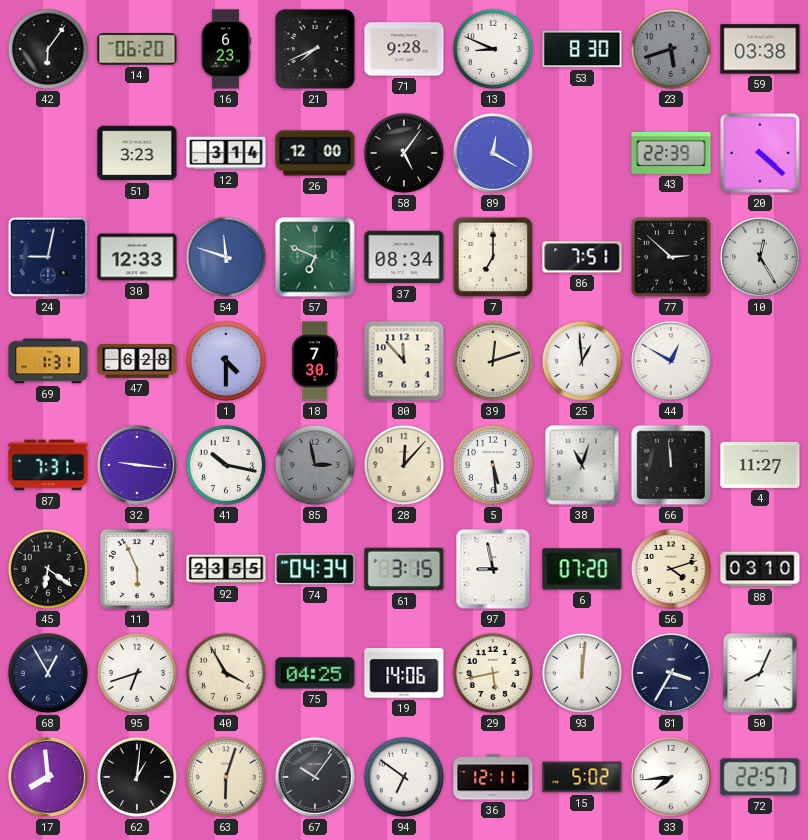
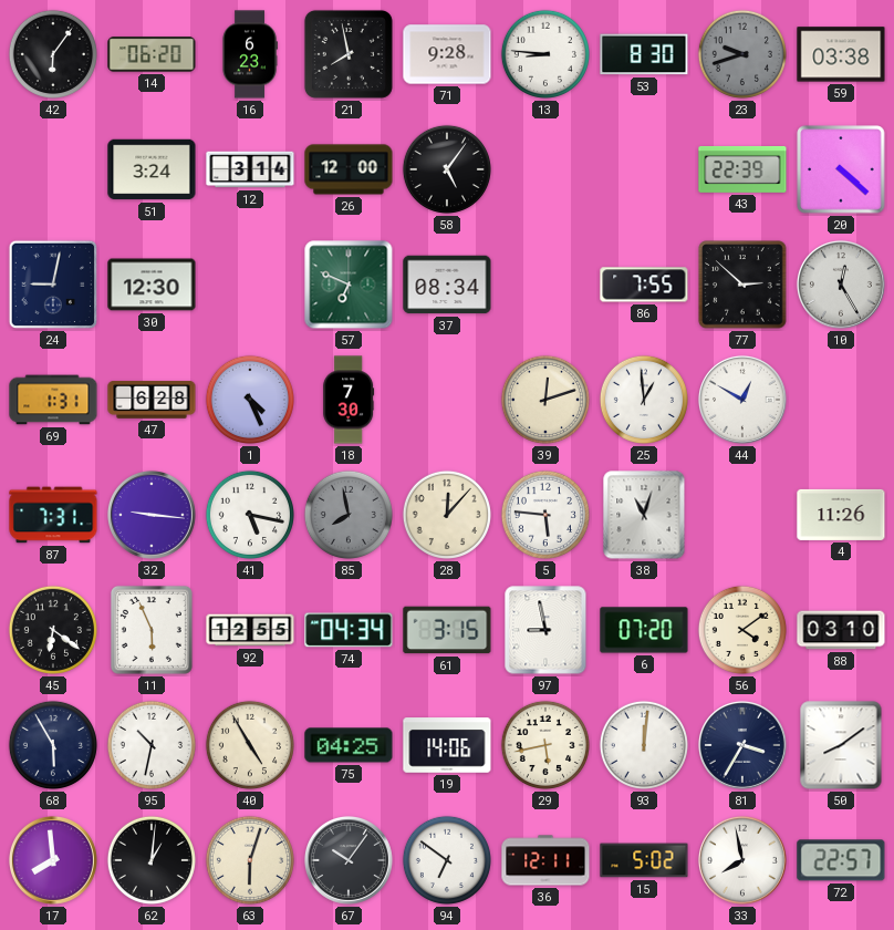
21: 7:41 -> 7:58 (349, 54)
13: 8:49 -> 8:46 (545, 54)
23: 5:42 -> 9:42 (742, 54)
51: 3:23 -> 3:24 (152, 169)
89: 12:20 -> none (493, 153)
30: 12:33 -> 12:30 (152, 285)
54: 11:48 -> none (226, 257)
7: 7:00 -> none (493, 257)
86: 7:51 -> 7:55 (644, 285)
1: 4:30 -> 4:26 (250, 400)
80: 11:53 -> none (404, 361)
41: 10:17 -> 5:17 (250, 515)
85: 2:58 -> 7:58 (349, 515)
5: 5:29 -> 5:46 (545, 515)
66: 11:59 -> none (671, 465)
4: 11:27 -> 11:26 (841, 515)
92: 23:55 -> 12:55 (250, 630)
56: 4:12 -> 4:09 (742, 630)
68: 12:55 -> 5:55 (53, 745)
95: 6:42 -> 10:32 (152, 745)
40: 3:55 -> 4:55 (250, 745)
50: 8:04 -> 8:09 (841, 745)
33: 7:44 -> 7:58 (742, 860)
